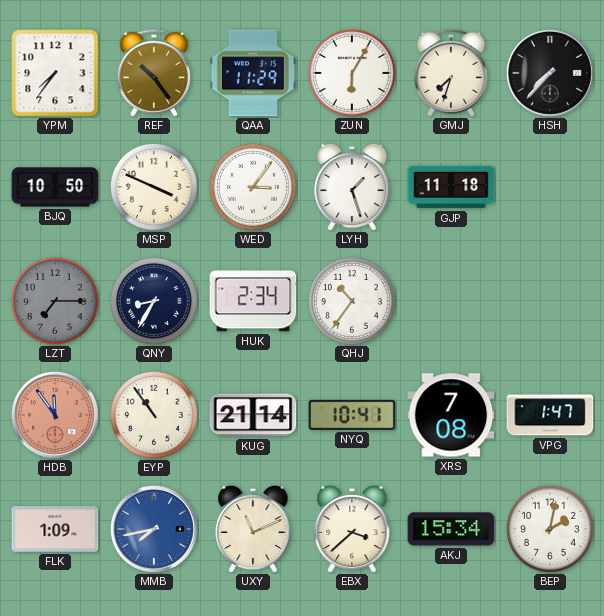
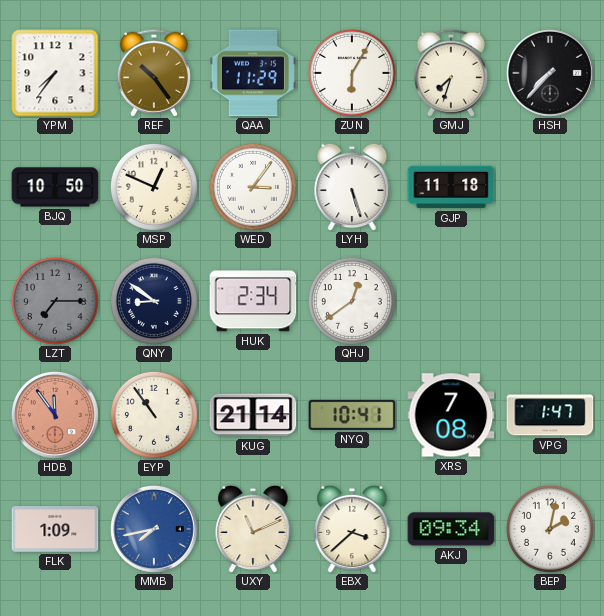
MSP: 3:49 -> 12:49 (154, 187)
LYH: 1:27 -> 5:27 (352, 187)
QNY: 8:35 -> 8:51 (154, 301)
QHJ: 10:36 -> 12:39 (352, 301)
AKJ: 15:34 -> 09:34 (451, 529)
